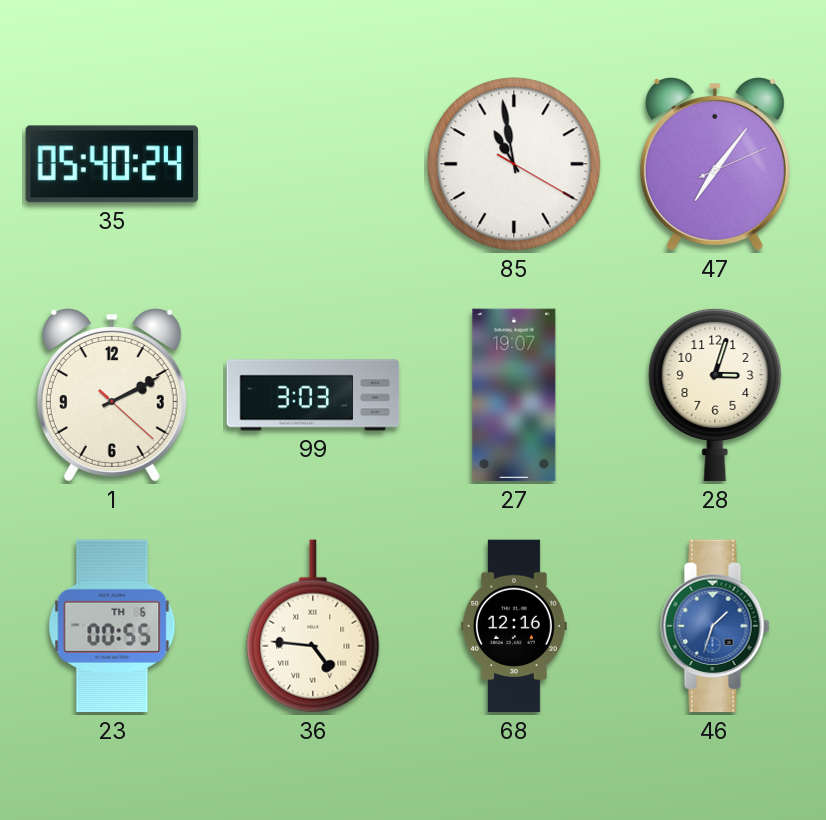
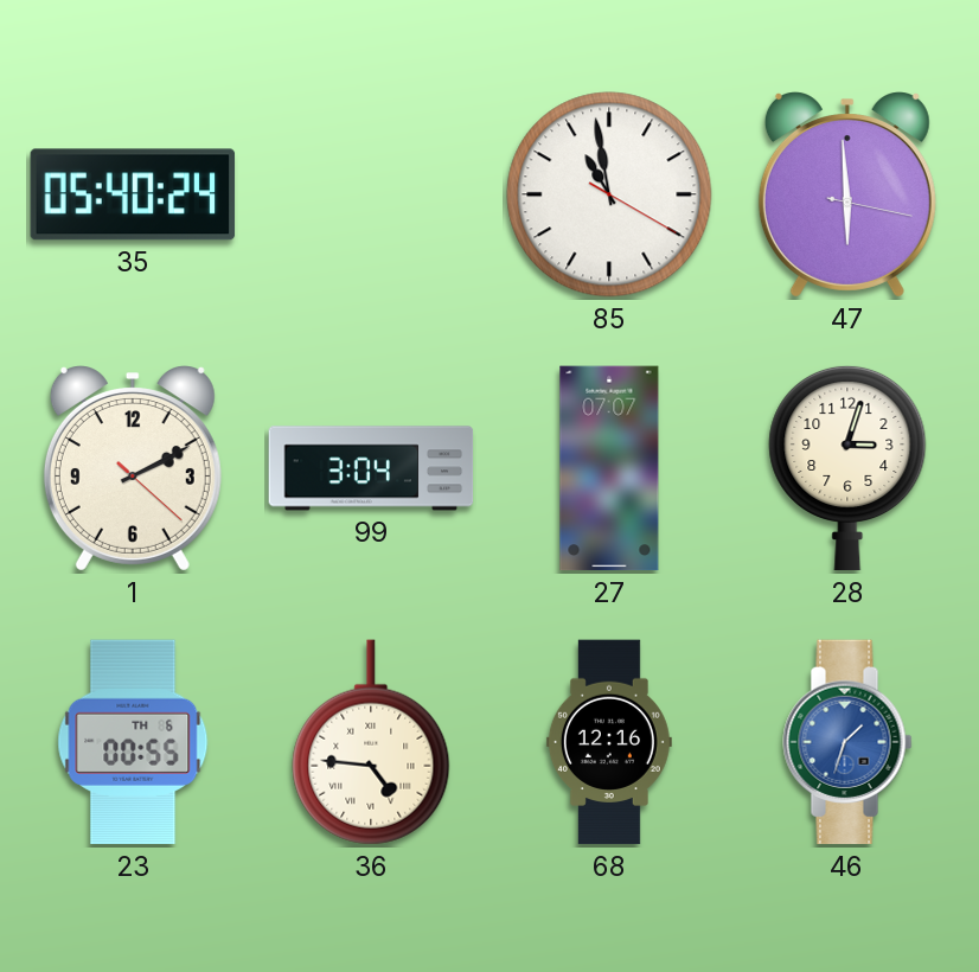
47: 7:06 -> 5:59 (847, 194)
99: 3:03 -> 3:04 (371, 468)
27: 19:07 -> 07:07 (609, 468)
